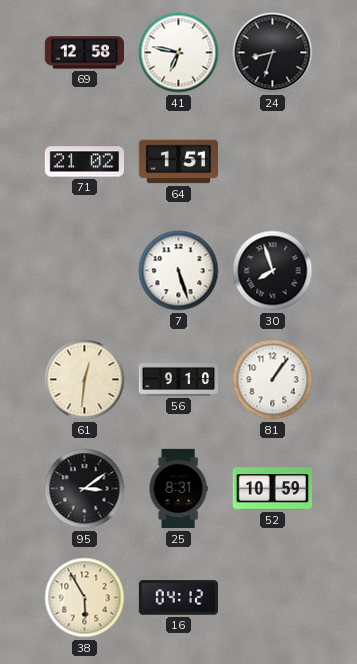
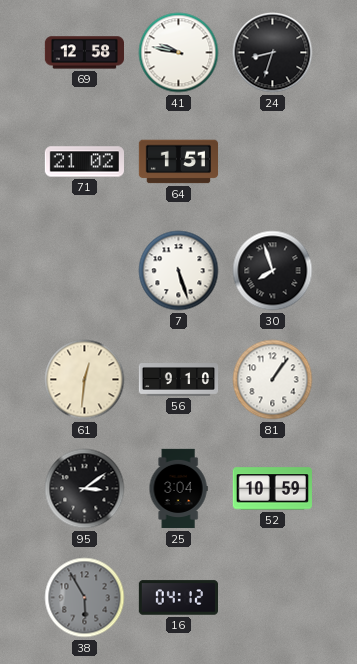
41: 6:47 -> 9:47 (179, 53)
25: 8:31 -> 3:04 (178, 489)
38 dial: cream -> grey (85, 598)
